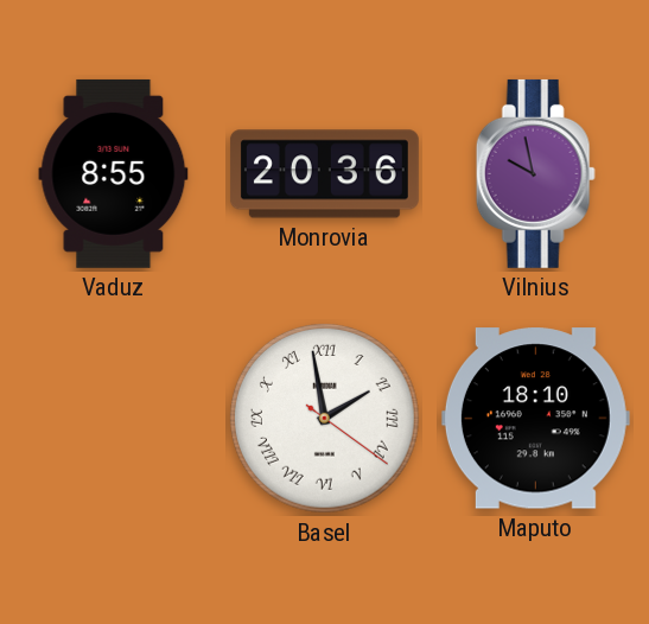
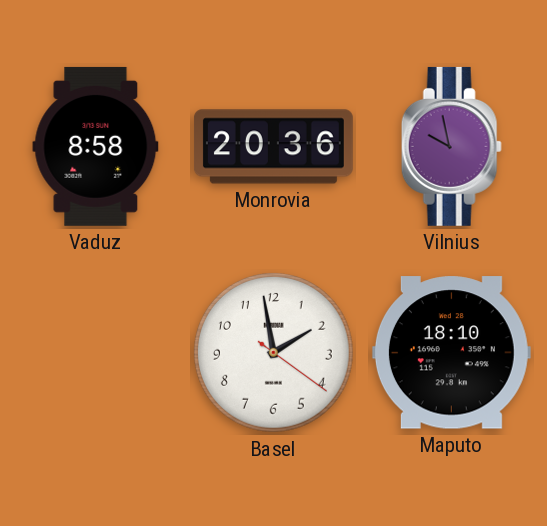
Vaduz: 8:55 -> 8:58 (96, 146)
Basel numerals: Roman -> Arabic (273, 352)
